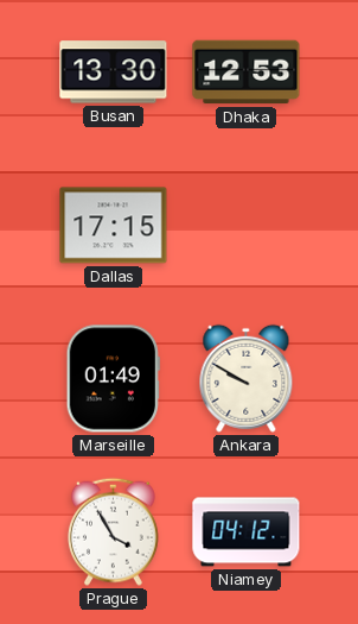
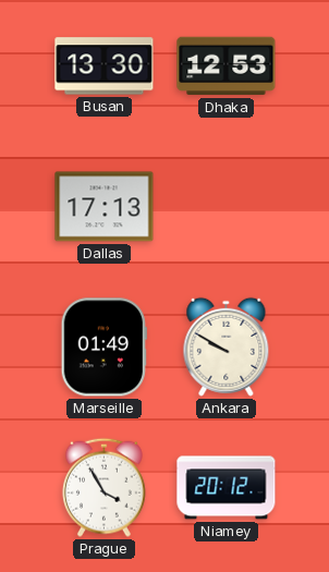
Dallas: 17:15 -> 17:13 (105, 207)
Niamey: 04:12 -> 20:12 (227, 488)
